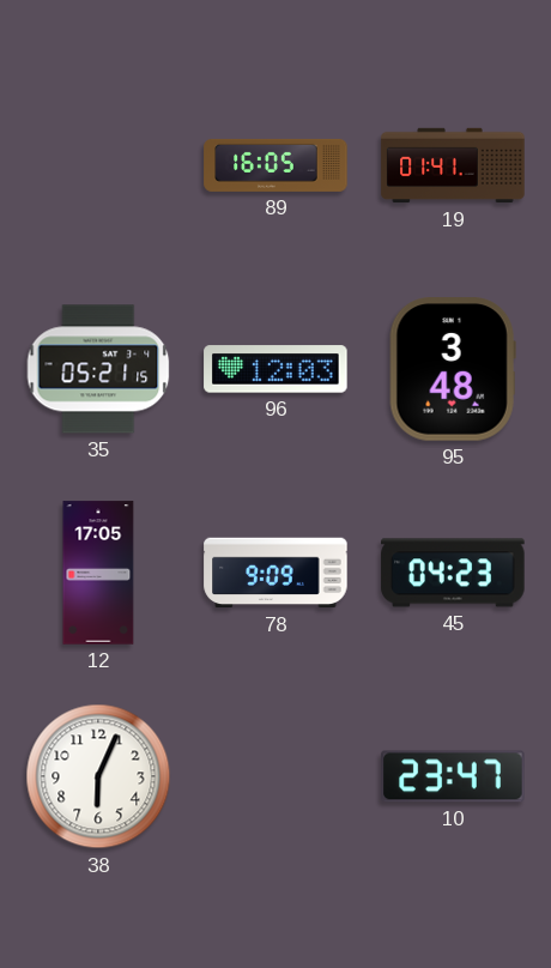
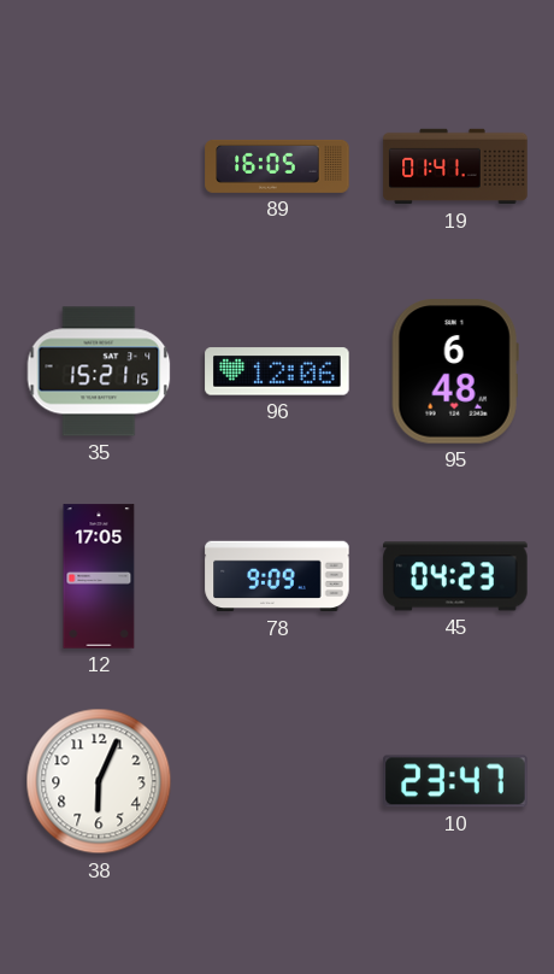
35: 05:21 -> 15:21 (99, 371)
96: 12:03 -> 12:06 (277, 371)
95: 3:48 -> 6:48 (455, 371)
